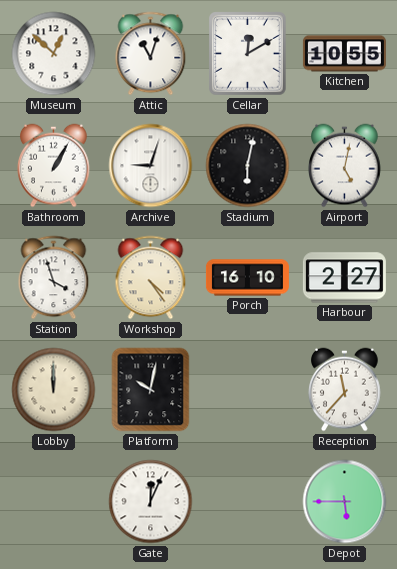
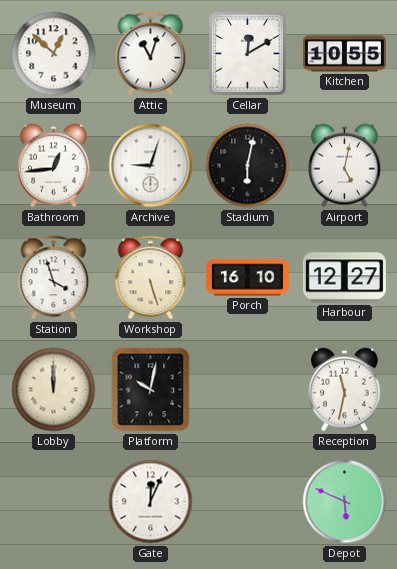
Bathroom: 1:05 -> 12:44 (54, 166)
Workshop: 4:24 -> 5:27 (151, 278)
Harbour: 2:27 -> 12:27 (344, 278)
Reception: 11:37 -> 11:32 (345, 390)
Depot: 5:45 -> 5:49 (345, 502)
